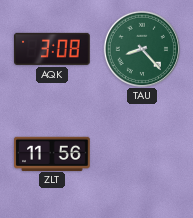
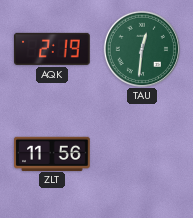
AQK: 3:08 -> 2:19 (52, 49)
TAU: 8:23 -> 12:31 (141, 48)
